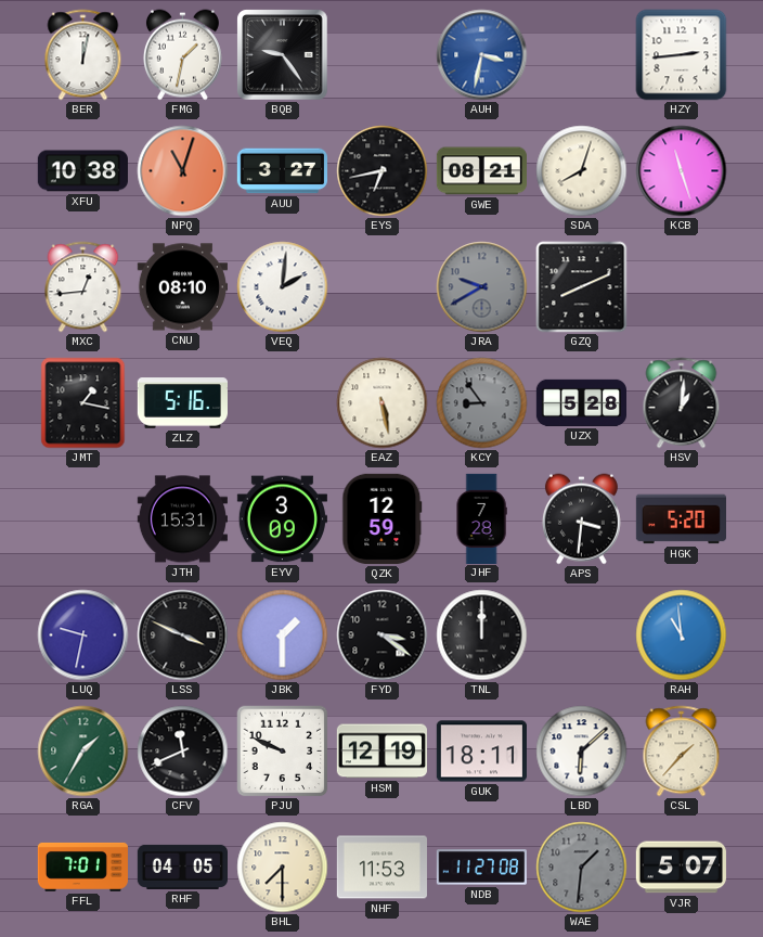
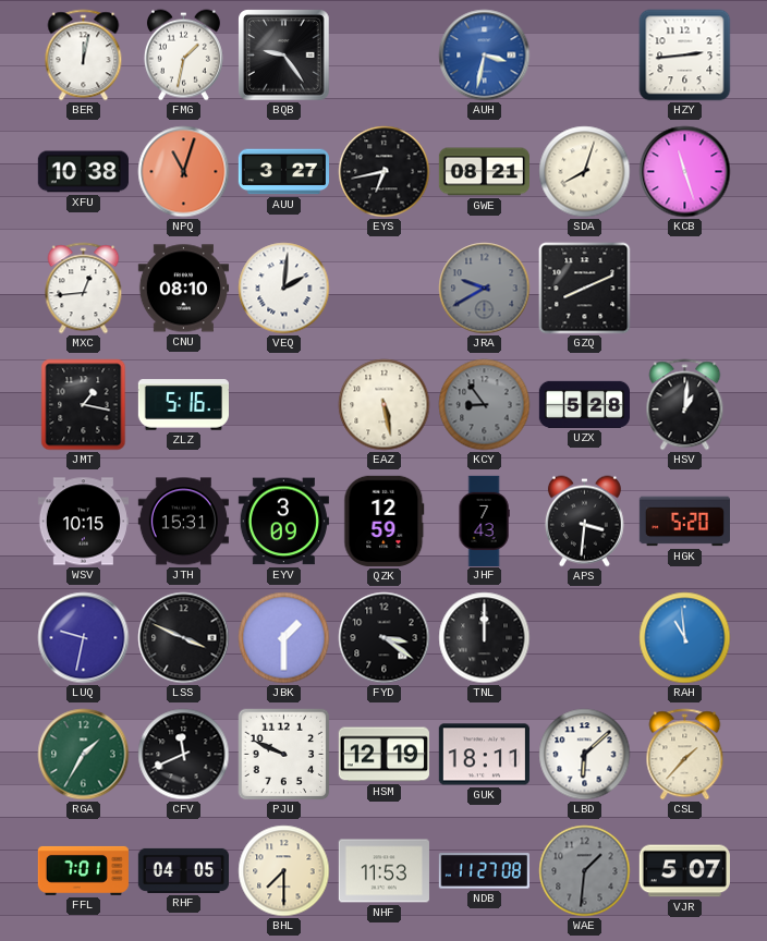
WSV: none -> 10:15 (83, 522)
JHF: 7:28 -> 7:43 (484, 521)
